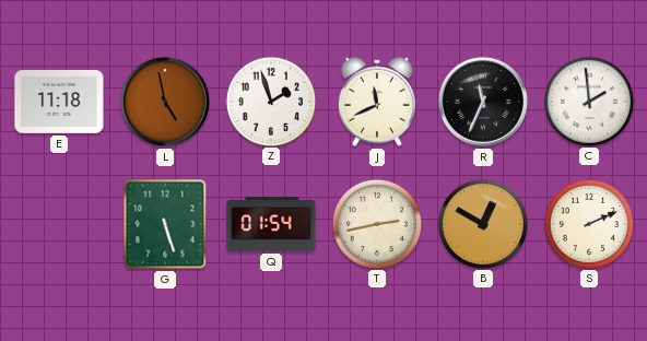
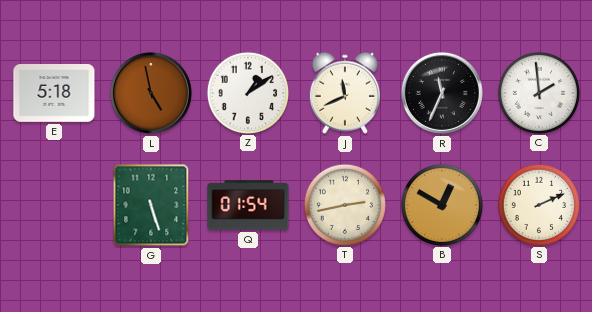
E: 11:18 -> 5:18 (54, 94)
Z: 1:57 -> 1:09 (247, 92)
